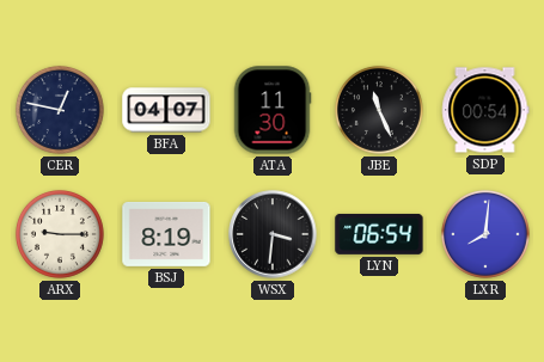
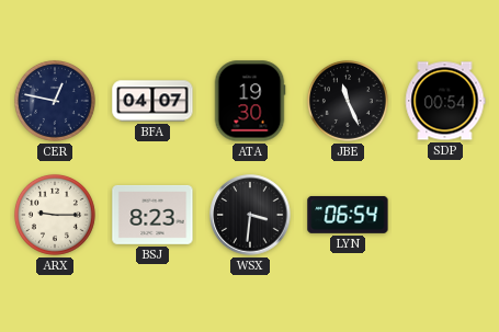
ATA: 11:30 -> 19:30 (250, 101)
BSJ: 8:19 -> 8:23 (152, 215)
LXR: 8:01 -> none (485, 234)
